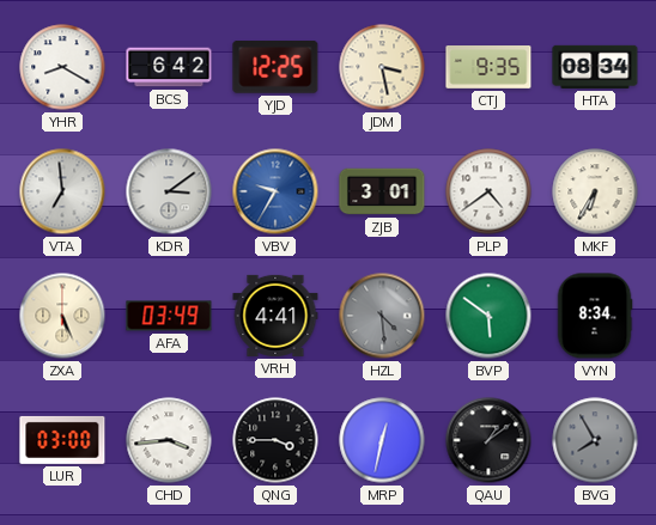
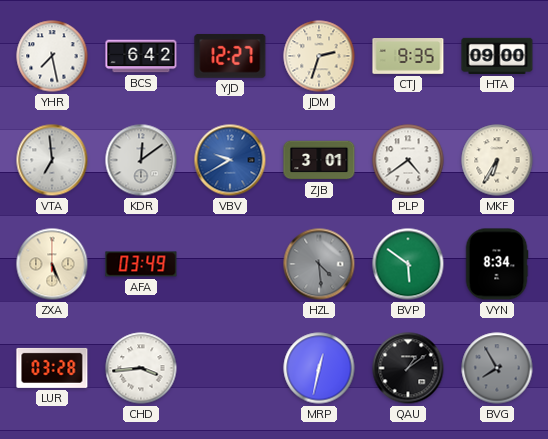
YHR: 8:20 -> 7:28 (52, 56)
YJD: 12:25 -> 12:27 (230, 56)
JDM: 3:28 -> 2:33 (319, 56)
HTA: 08:34 -> 09:00 (497, 56)
KDR: 3:09 -> 12:09 (141, 160)
VBV: 9:35 -> 9:40 (230, 160)
VRH: 4:41 -> none (275, 316)
LUR: 03:00 -> 03:28 (52, 368)
QNG: 3:45 -> none (275, 440)
